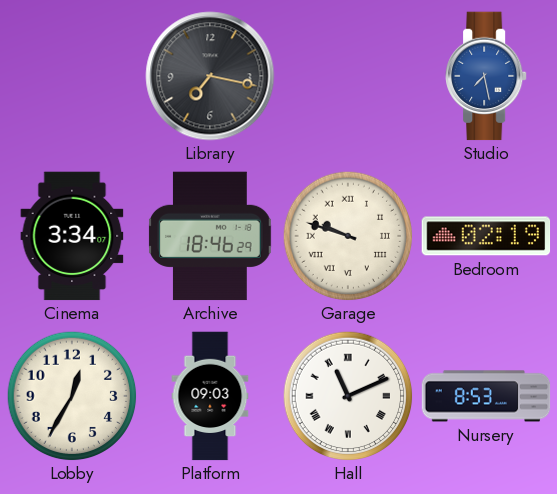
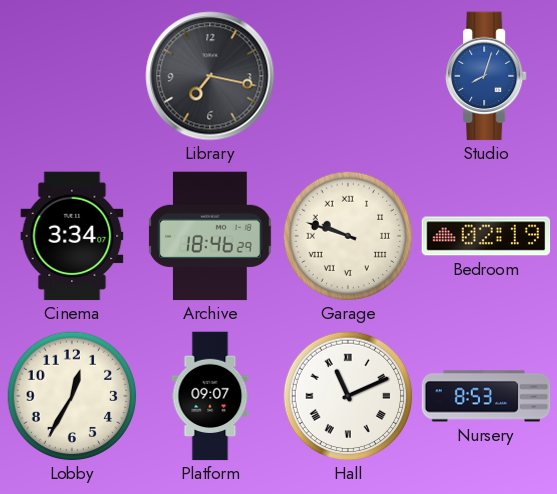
Studio: 7:28 -> 8:03 (487, 76)
Platform: 09:03 -> 09:07 (210, 396)
